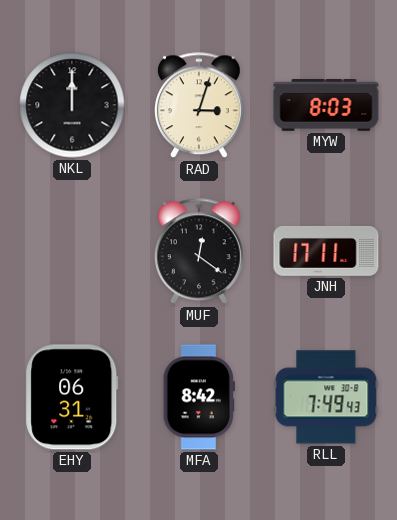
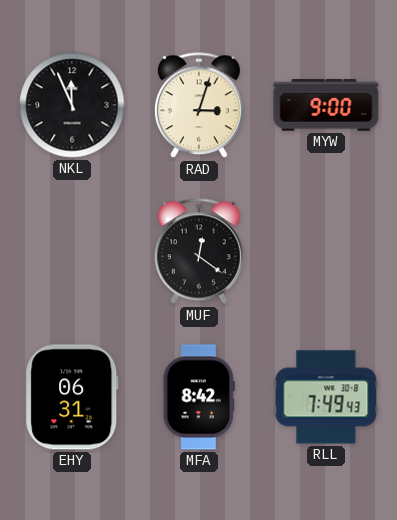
NKL: 12:00 -> 11:56 (72, 105)
MYW: 8:03 -> 9:00 (326, 105)
JNH: 17:11 -> none (326, 251)
